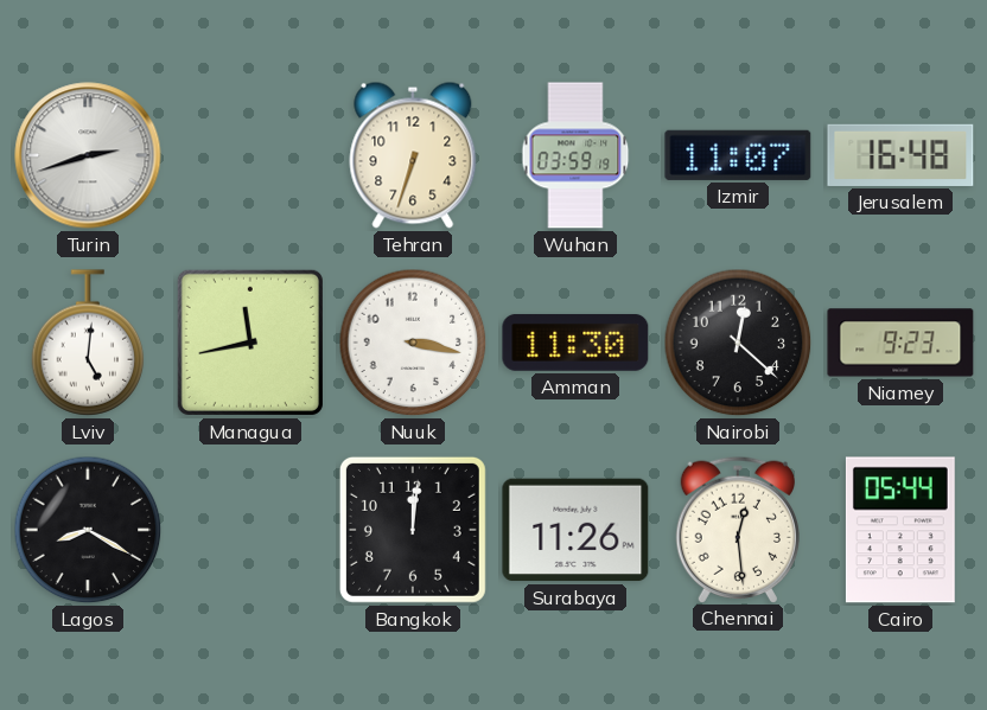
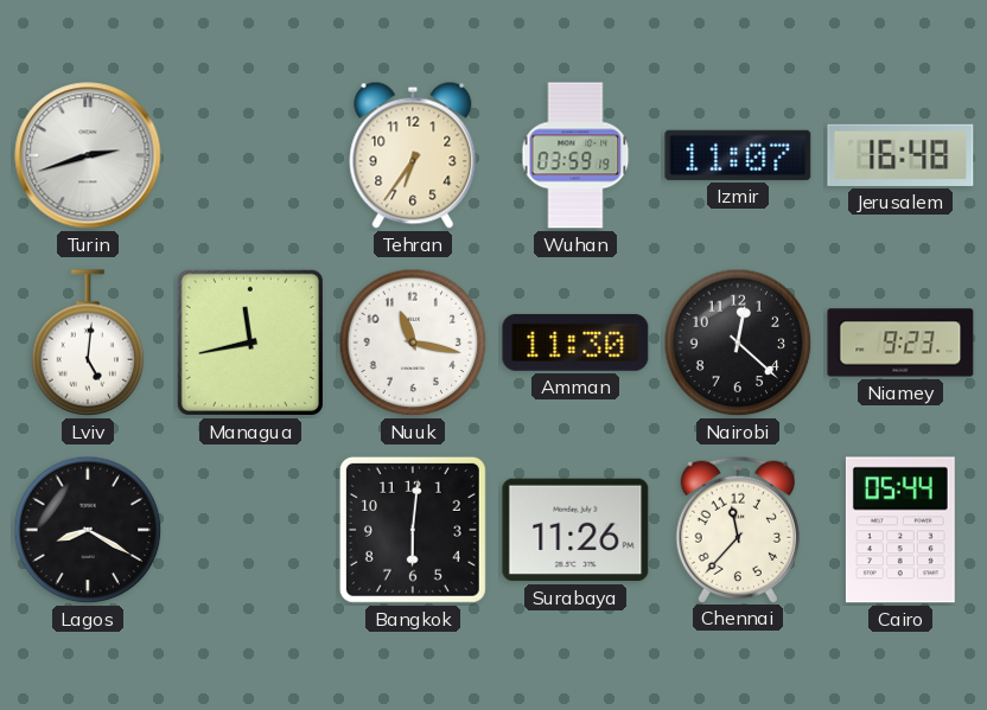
Tehran: 6:33 -> 6:36 (413, 155)
Nuuk: 3:17 -> 11:17 (413, 343)
Bangkok: 12:01 -> 6:01 (413, 530)
Chennai: 12:29 -> 11:37 (737, 529)
